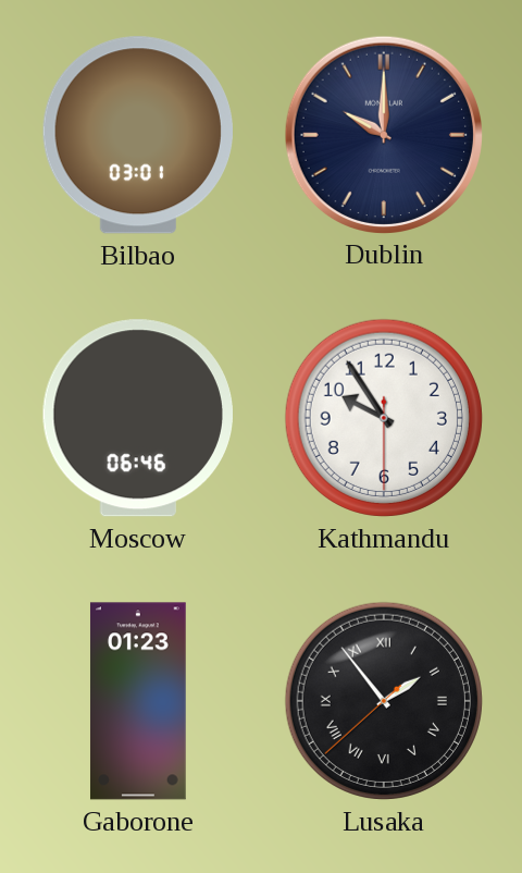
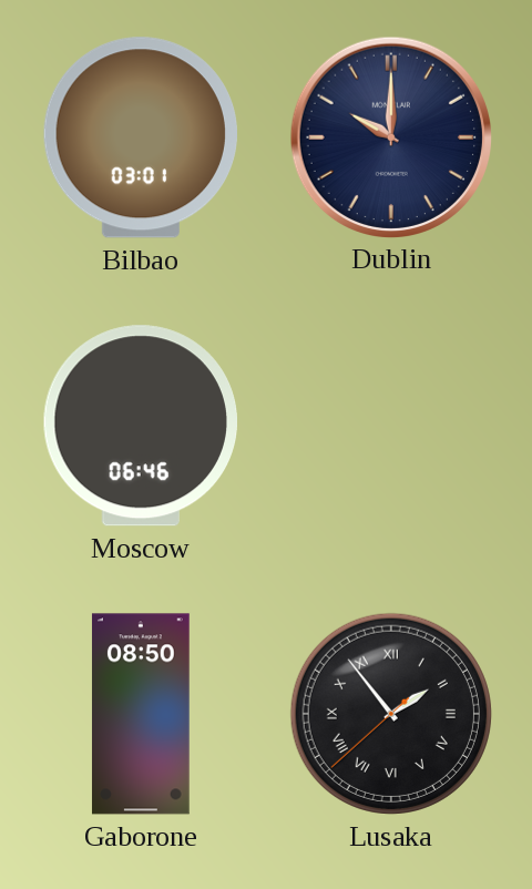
Kathmandu: 9:54 -> none (384, 418)
Gaborone: 01:23 -> 08:50 (141, 714)
